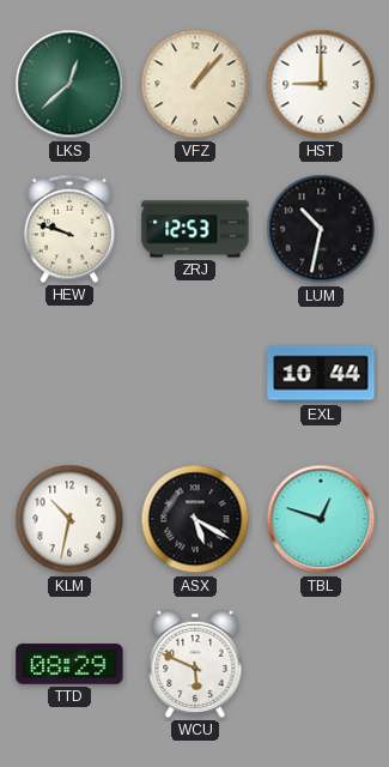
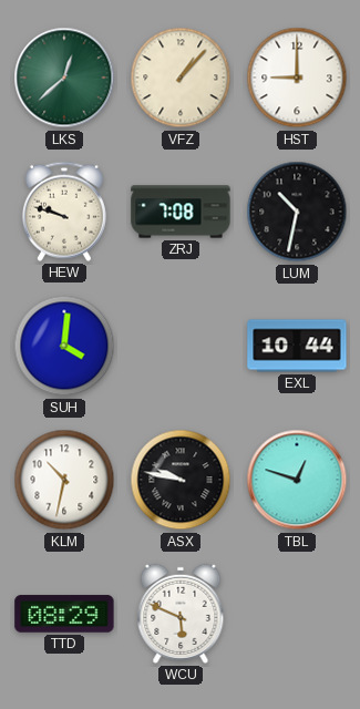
ZRJ: 12:53 -> 7:08 (181, 212)
SUH: none -> 4:01 (64, 346)
ASX: 5:20 -> 9:47 (181, 480)
